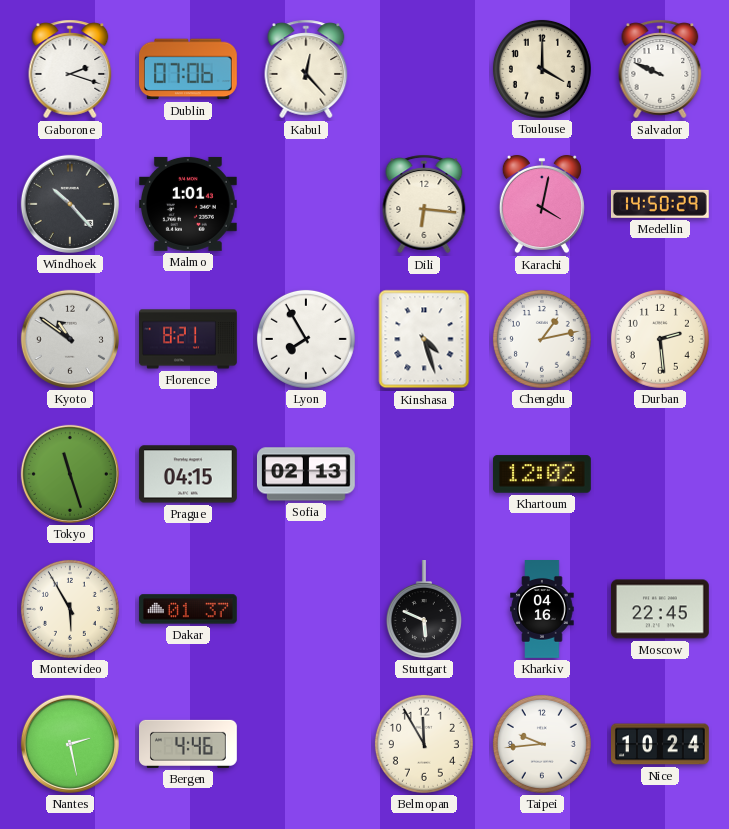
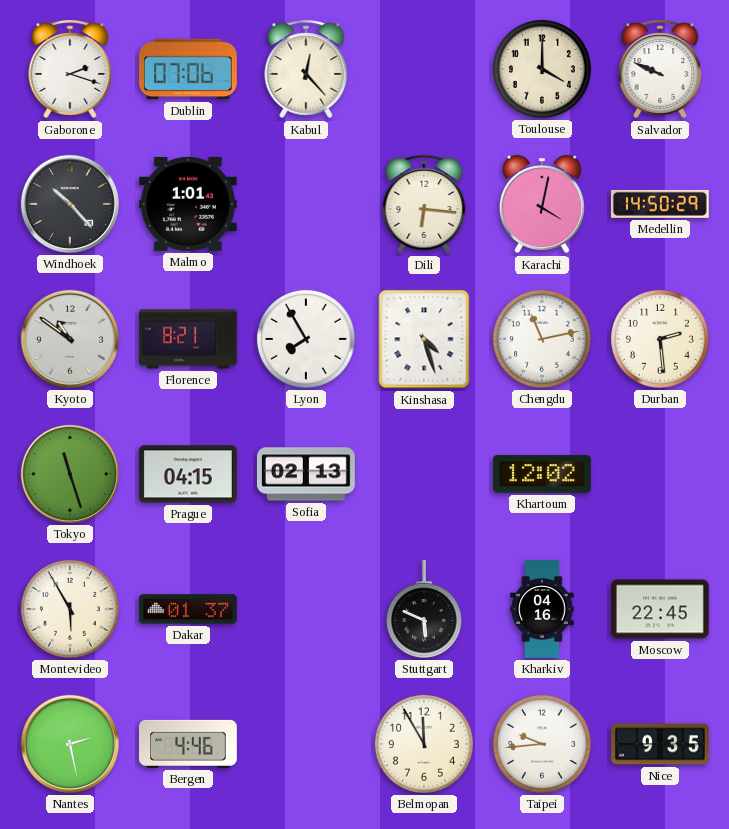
Chengdu: 1:13 -> 11:13 (542, 339)
Nice: 10:24 -> 9:35 (661, 744)
